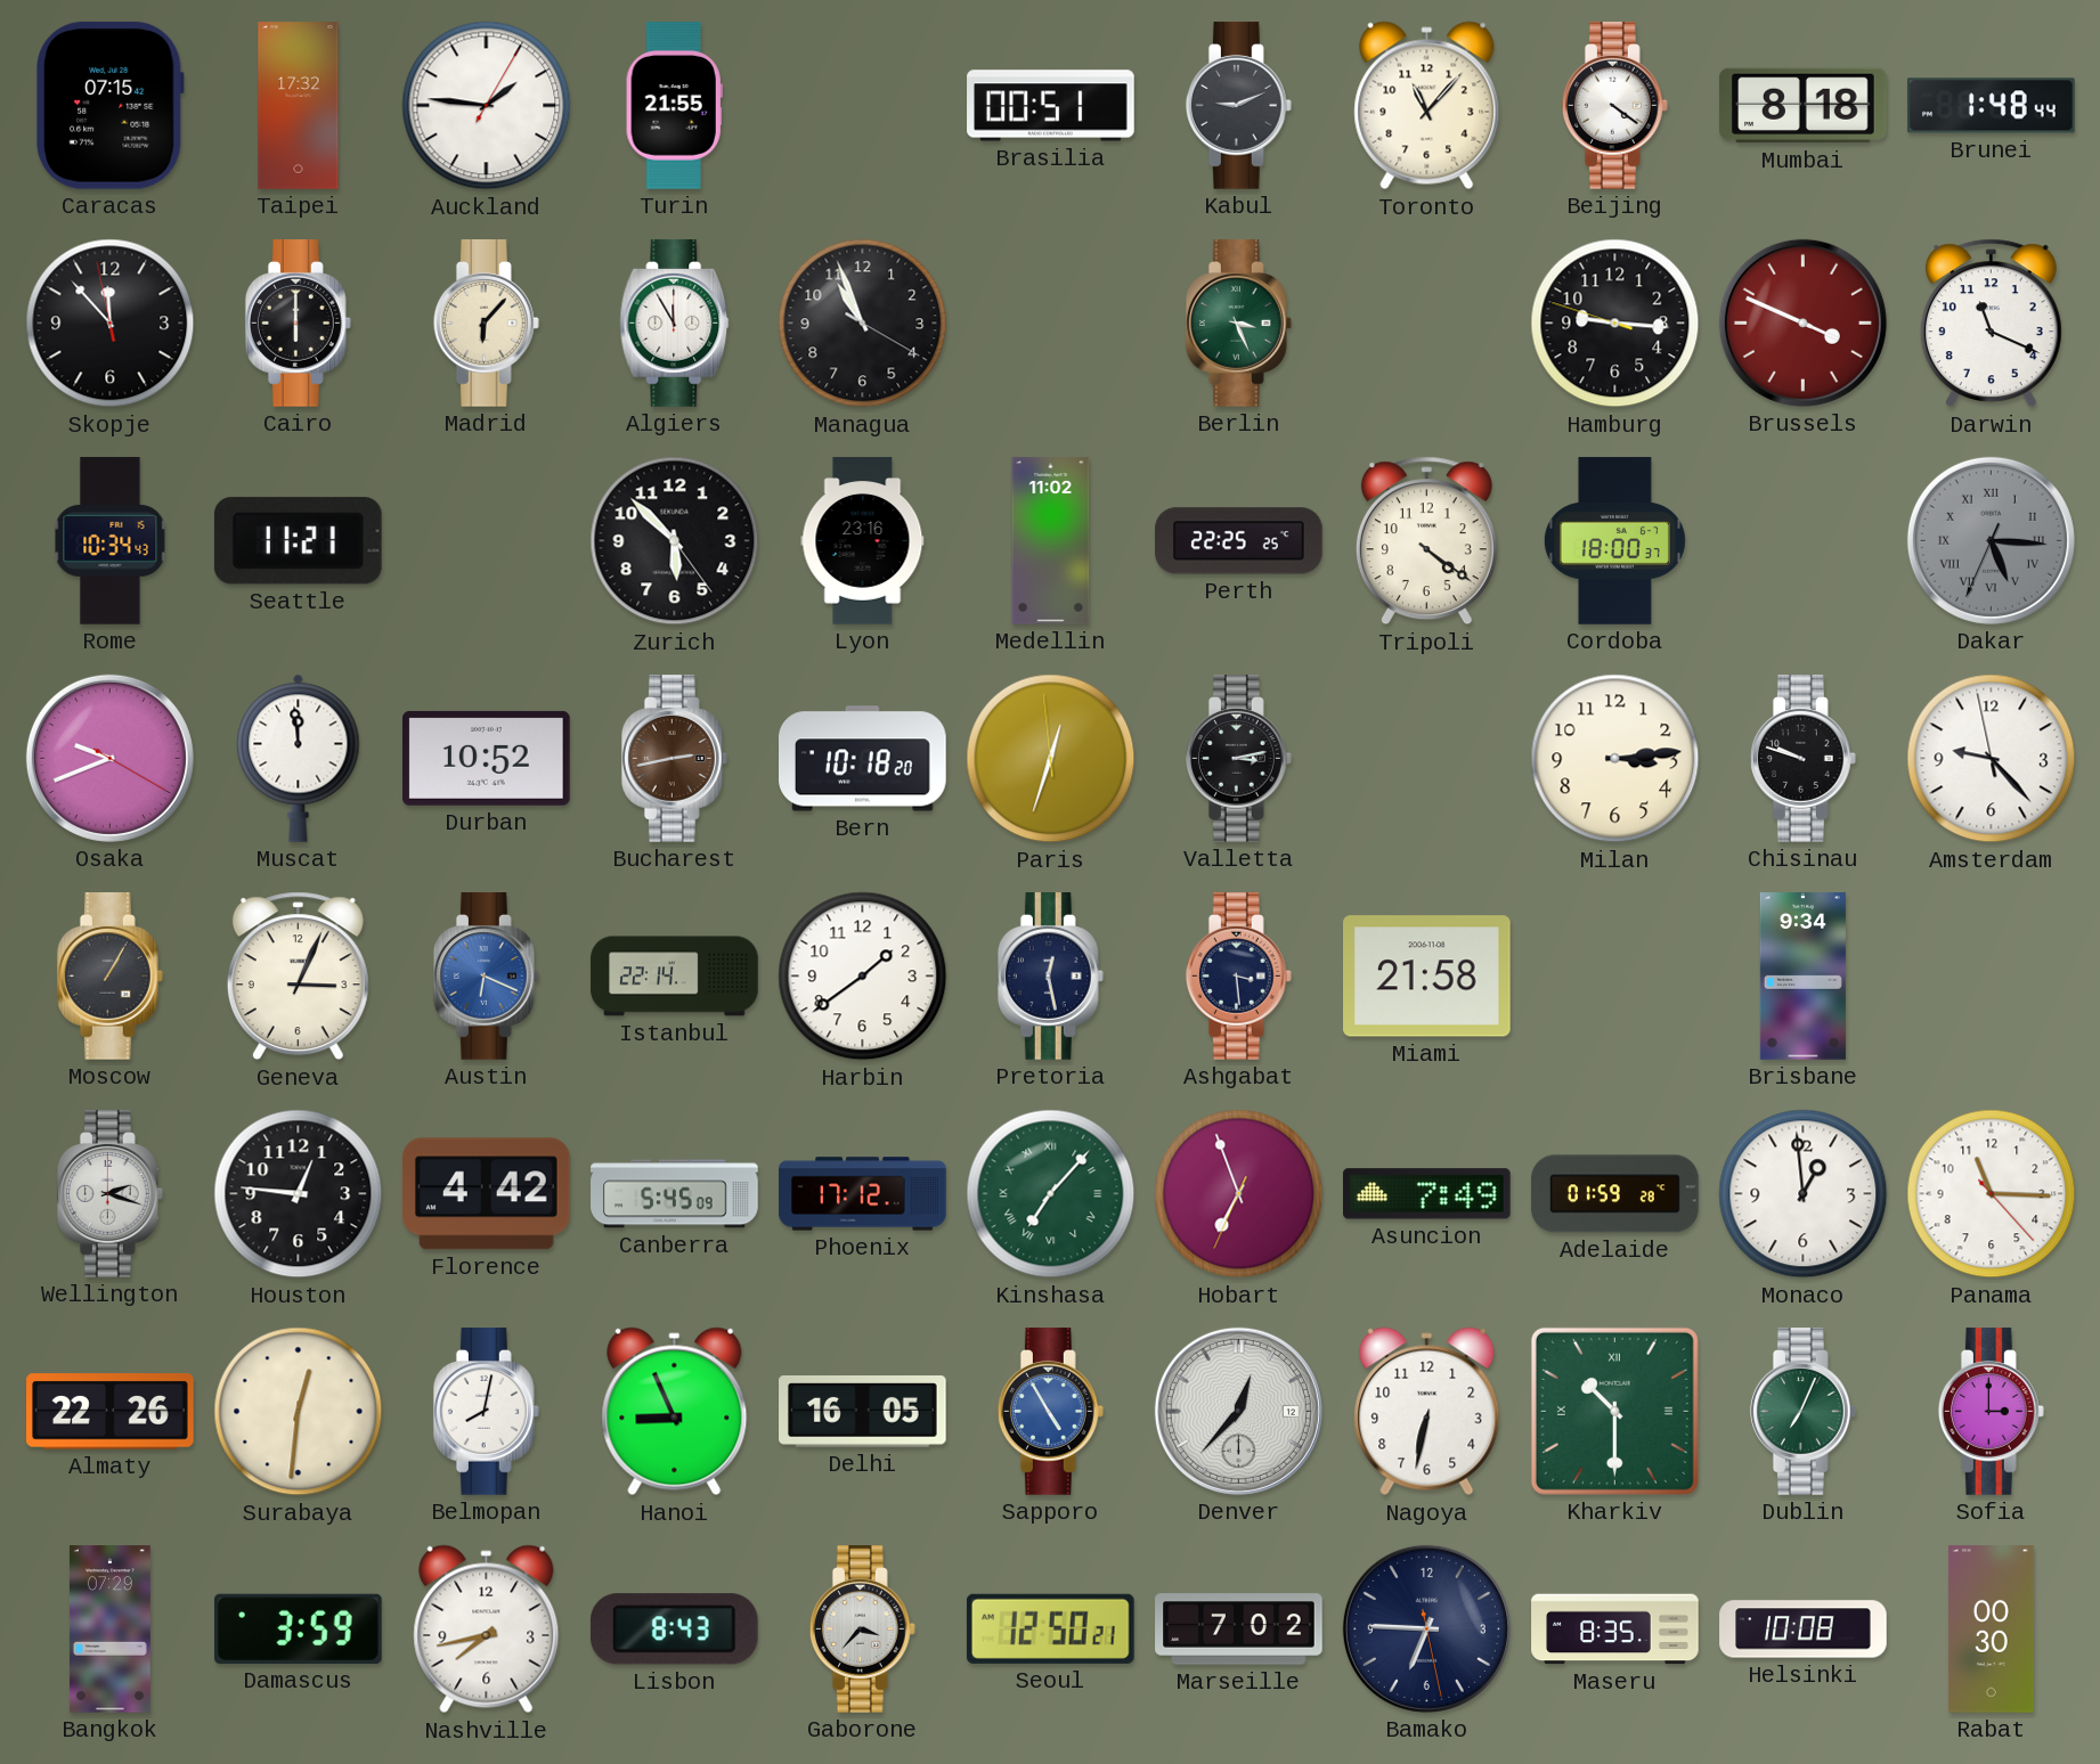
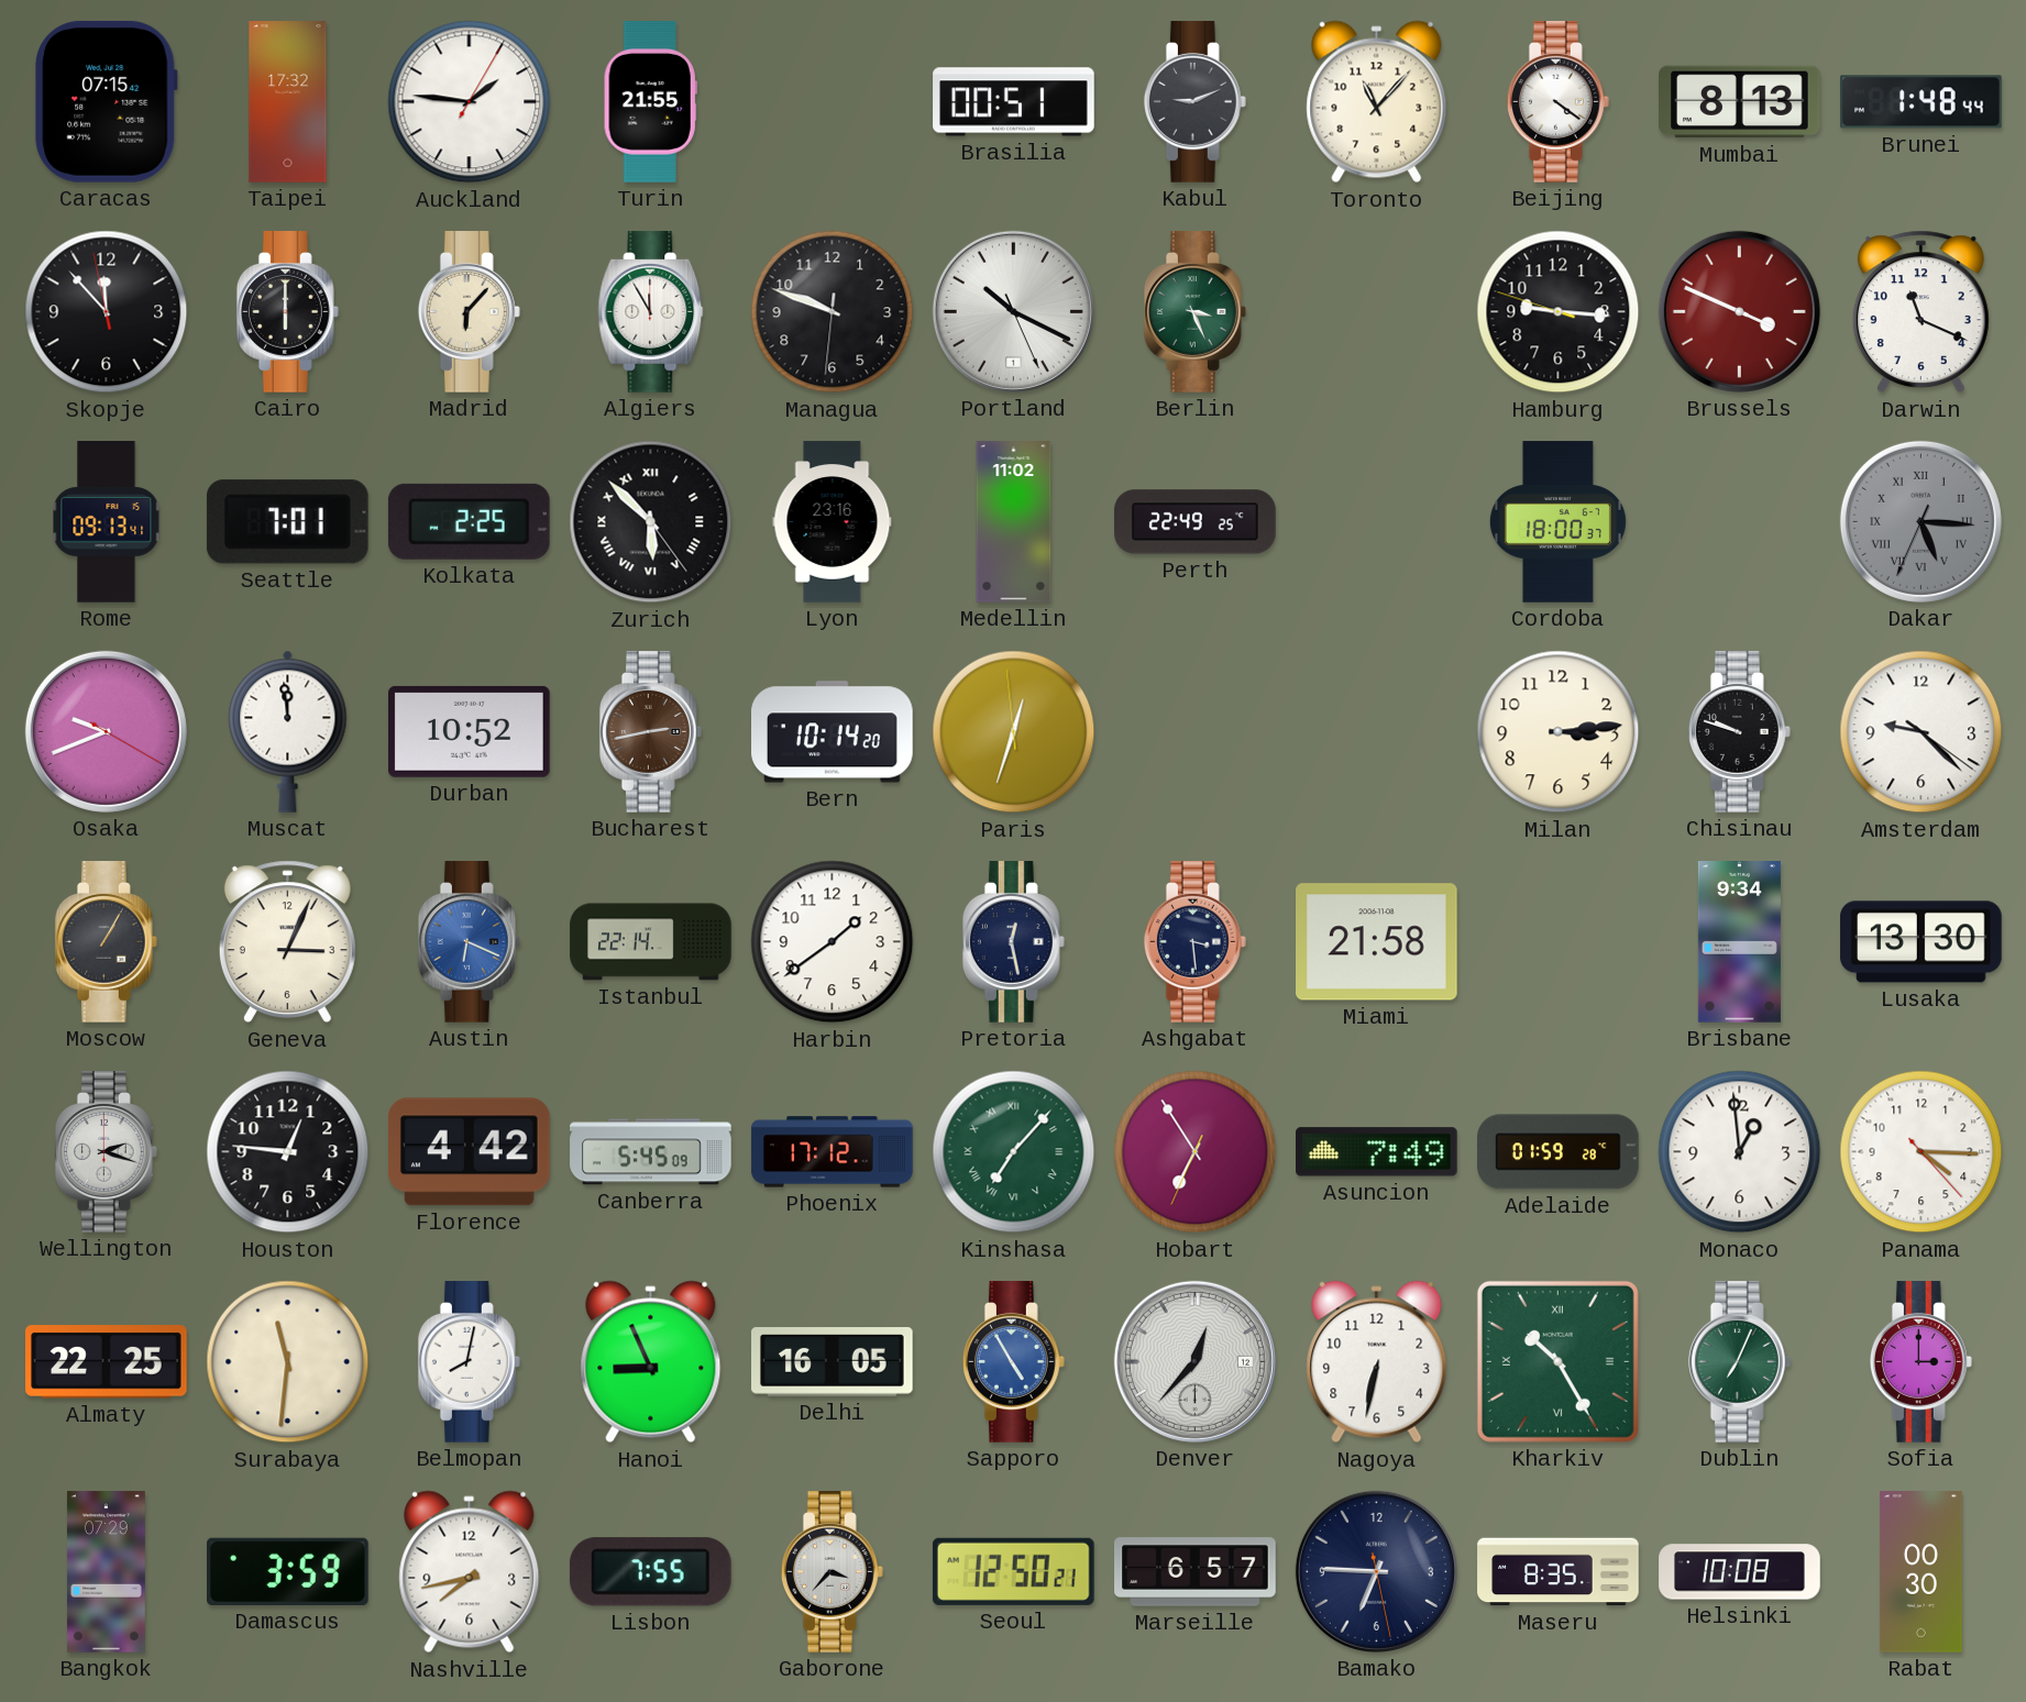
Mumbai: 8:18 -> 8:13 (1740, 102)
Managua: 10:56 -> 9:48 (833, 312)
Portland: none -> 10:19 (1013, 311)
Rome: 10:34 -> 09:13 (107, 522)
Seattle: 11:21 -> 7:01 (287, 522)
Kolkata: none -> 2:25 (469, 521)
Zurich numerals: Arabic -> Roman (651, 522)
Perth: 22:25 -> 22:49 (1196, 522)
Tripoli: 4:21 -> none (1426, 541)
Bern: 10:18 -> 10:14 (833, 732)
Valletta: 3:13 -> none (1238, 759)
Amsterdam: 9:22:58 -> 9:22:21 (1922, 732)
Lusaka: none -> 13:30 (1922, 942)
Hobart: 6:56 -> 6:54 (1196, 1152)
Panama: 11:15 -> 4:15 (1922, 1152)
Almaty: 22:26 -> 22:25 (107, 1362)
Surabaya: 12:31 -> 11:31 (288, 1362)
Kharkiv: 10:30 -> 10:25 (1557, 1361)
Lisbon: 8:43 -> 7:55 (650, 1572)
Marseille: 7:02 -> 6:57 (1196, 1572)
